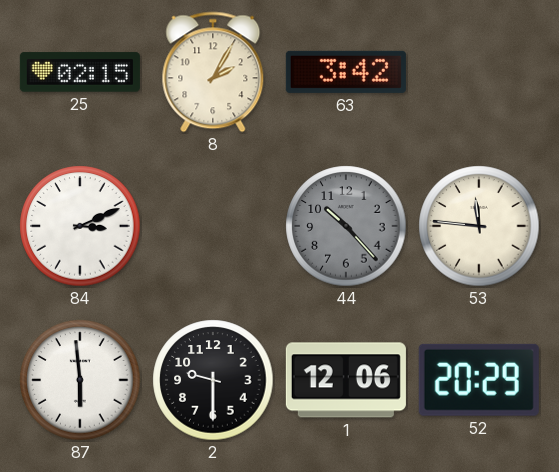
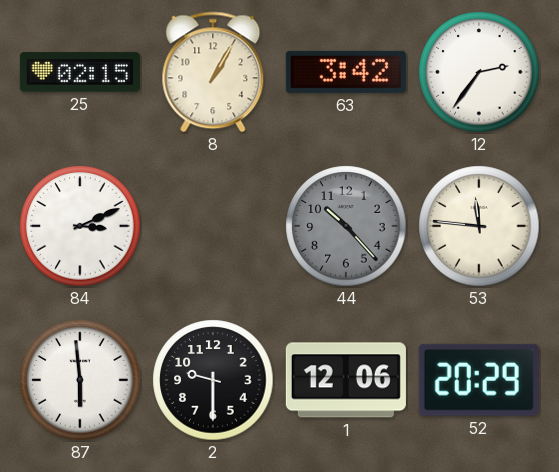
8: 2:05 -> 1:05 (213, 72)
12: none -> 2:36 (479, 72)
